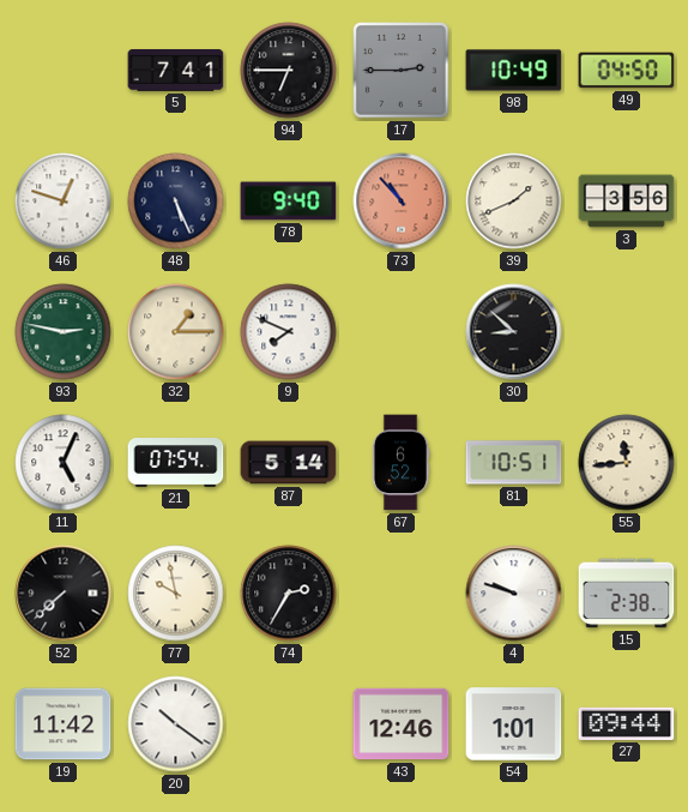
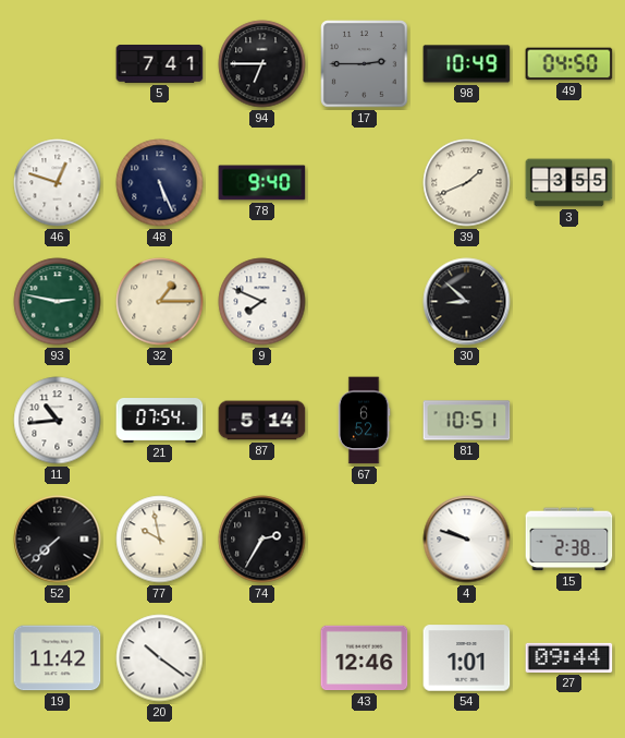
73: 10:53 -> none (402, 202)
3: 3:56 -> 3:55 (569, 183)
11: 5:04 -> 10:44 (58, 421)
55: 11:44 -> none (627, 463)
